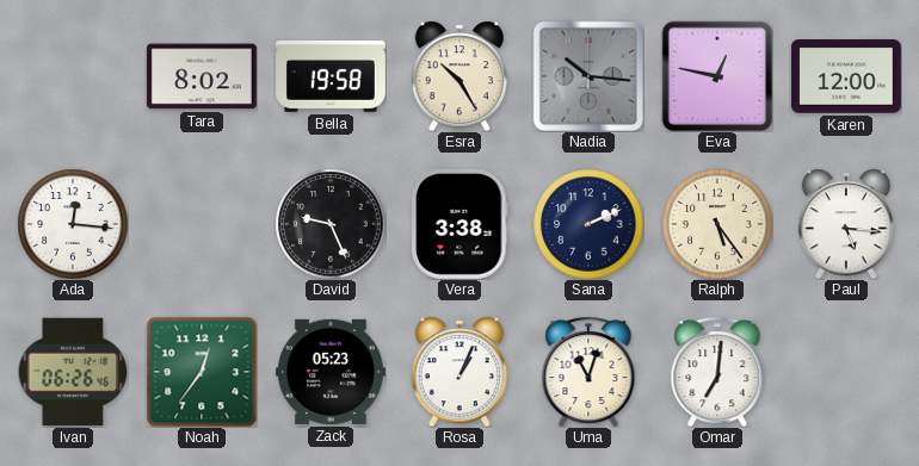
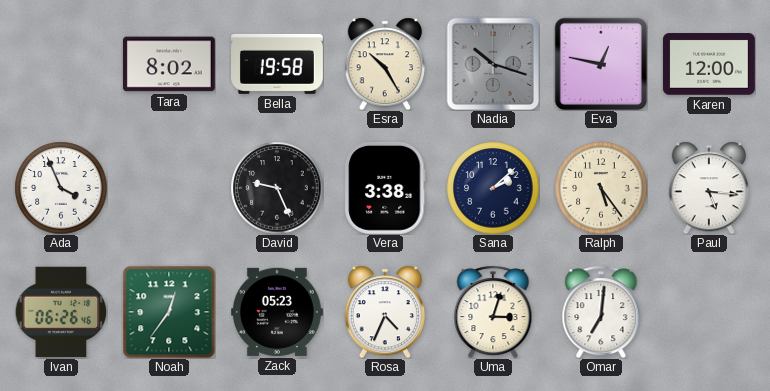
Nadia: 10:16 -> 10:18 (493, 64)
Ada: 12:16 -> 3:56 (61, 188)
Sana: 2:11 -> 2:08 (493, 188)
Rosa: 1:04 -> 4:34 (385, 312)
Uma: 11:03 -> 3:03 (493, 312)
